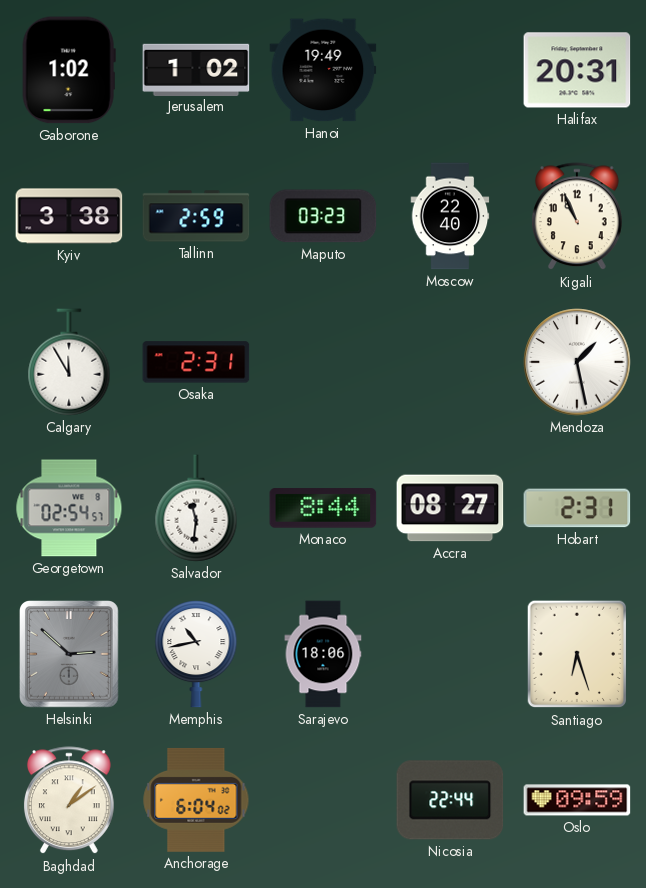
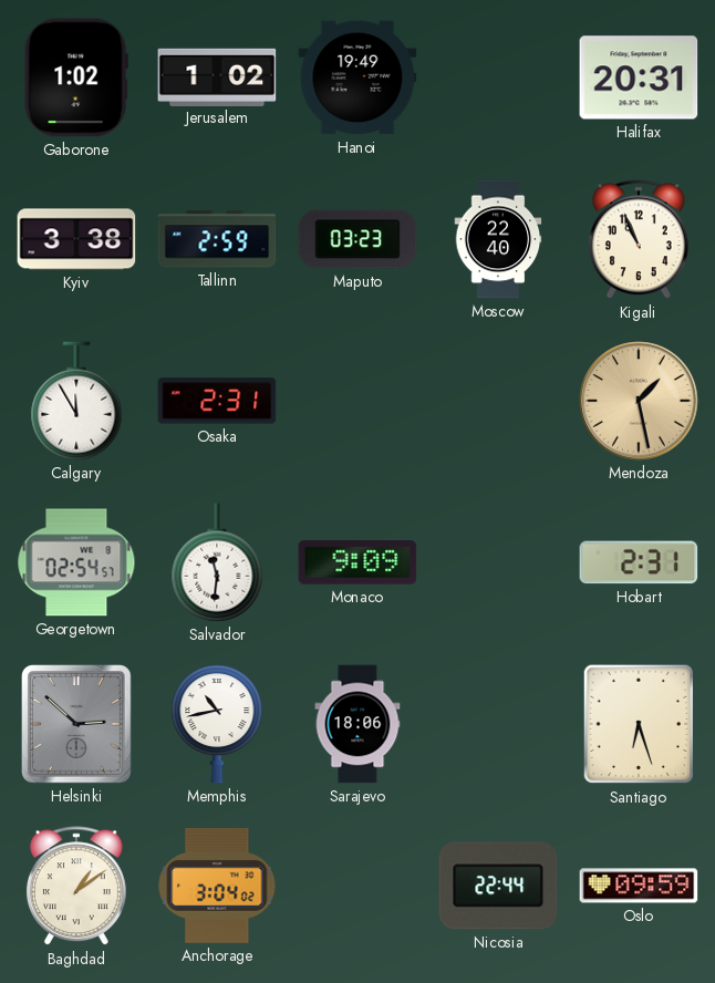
Mendoza dial: white -> champagne (639, 401)
Monaco: 8:44 -> 9:09 (357, 562)
Accra: 08:27 -> none (450, 508)
Anchorage: 6:04 -> 3:04 (217, 886)
